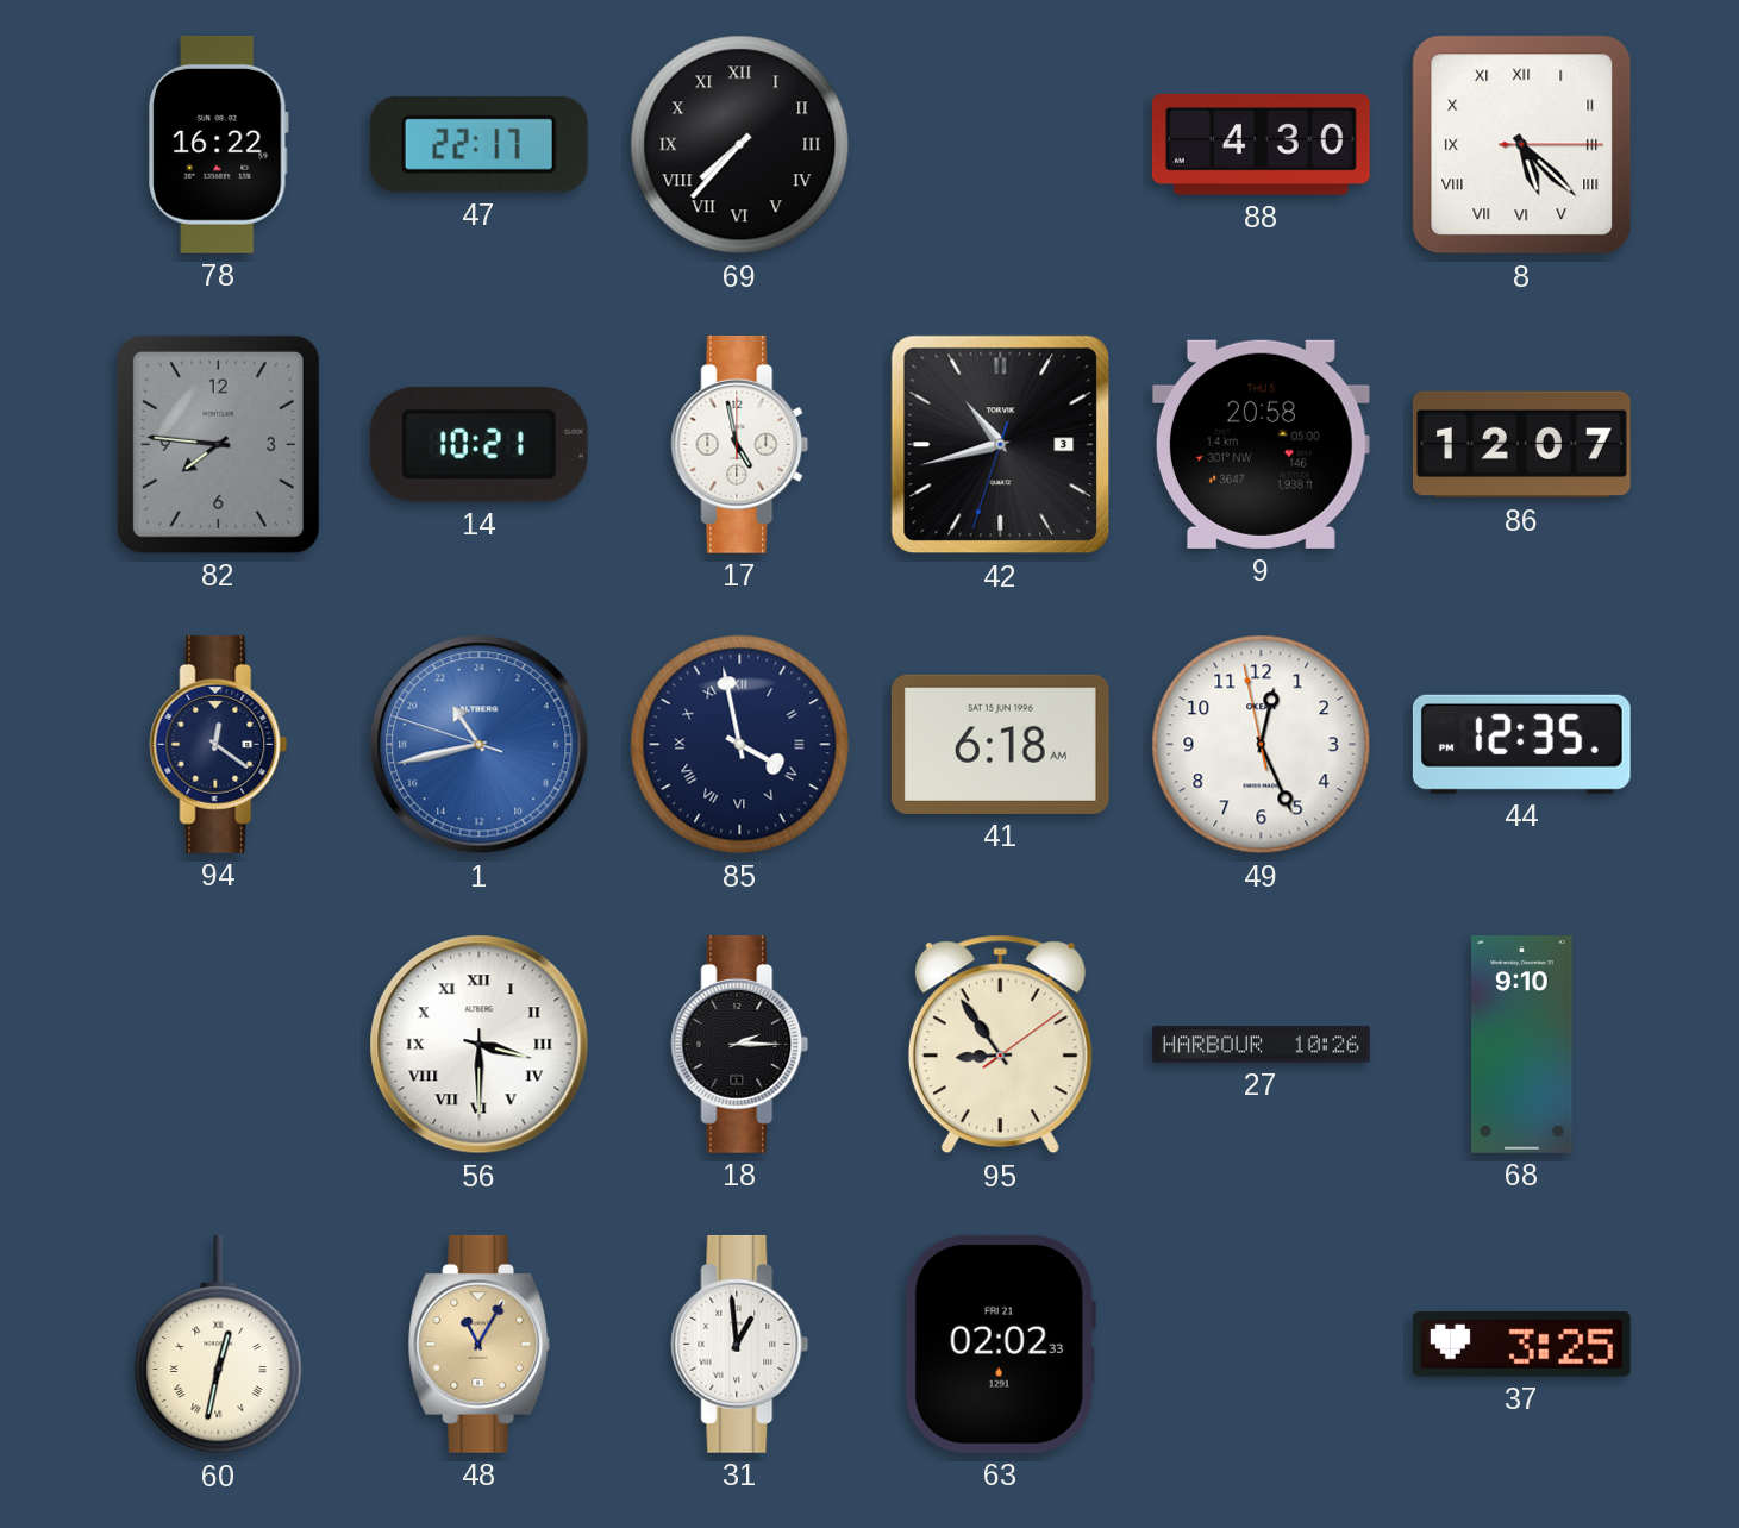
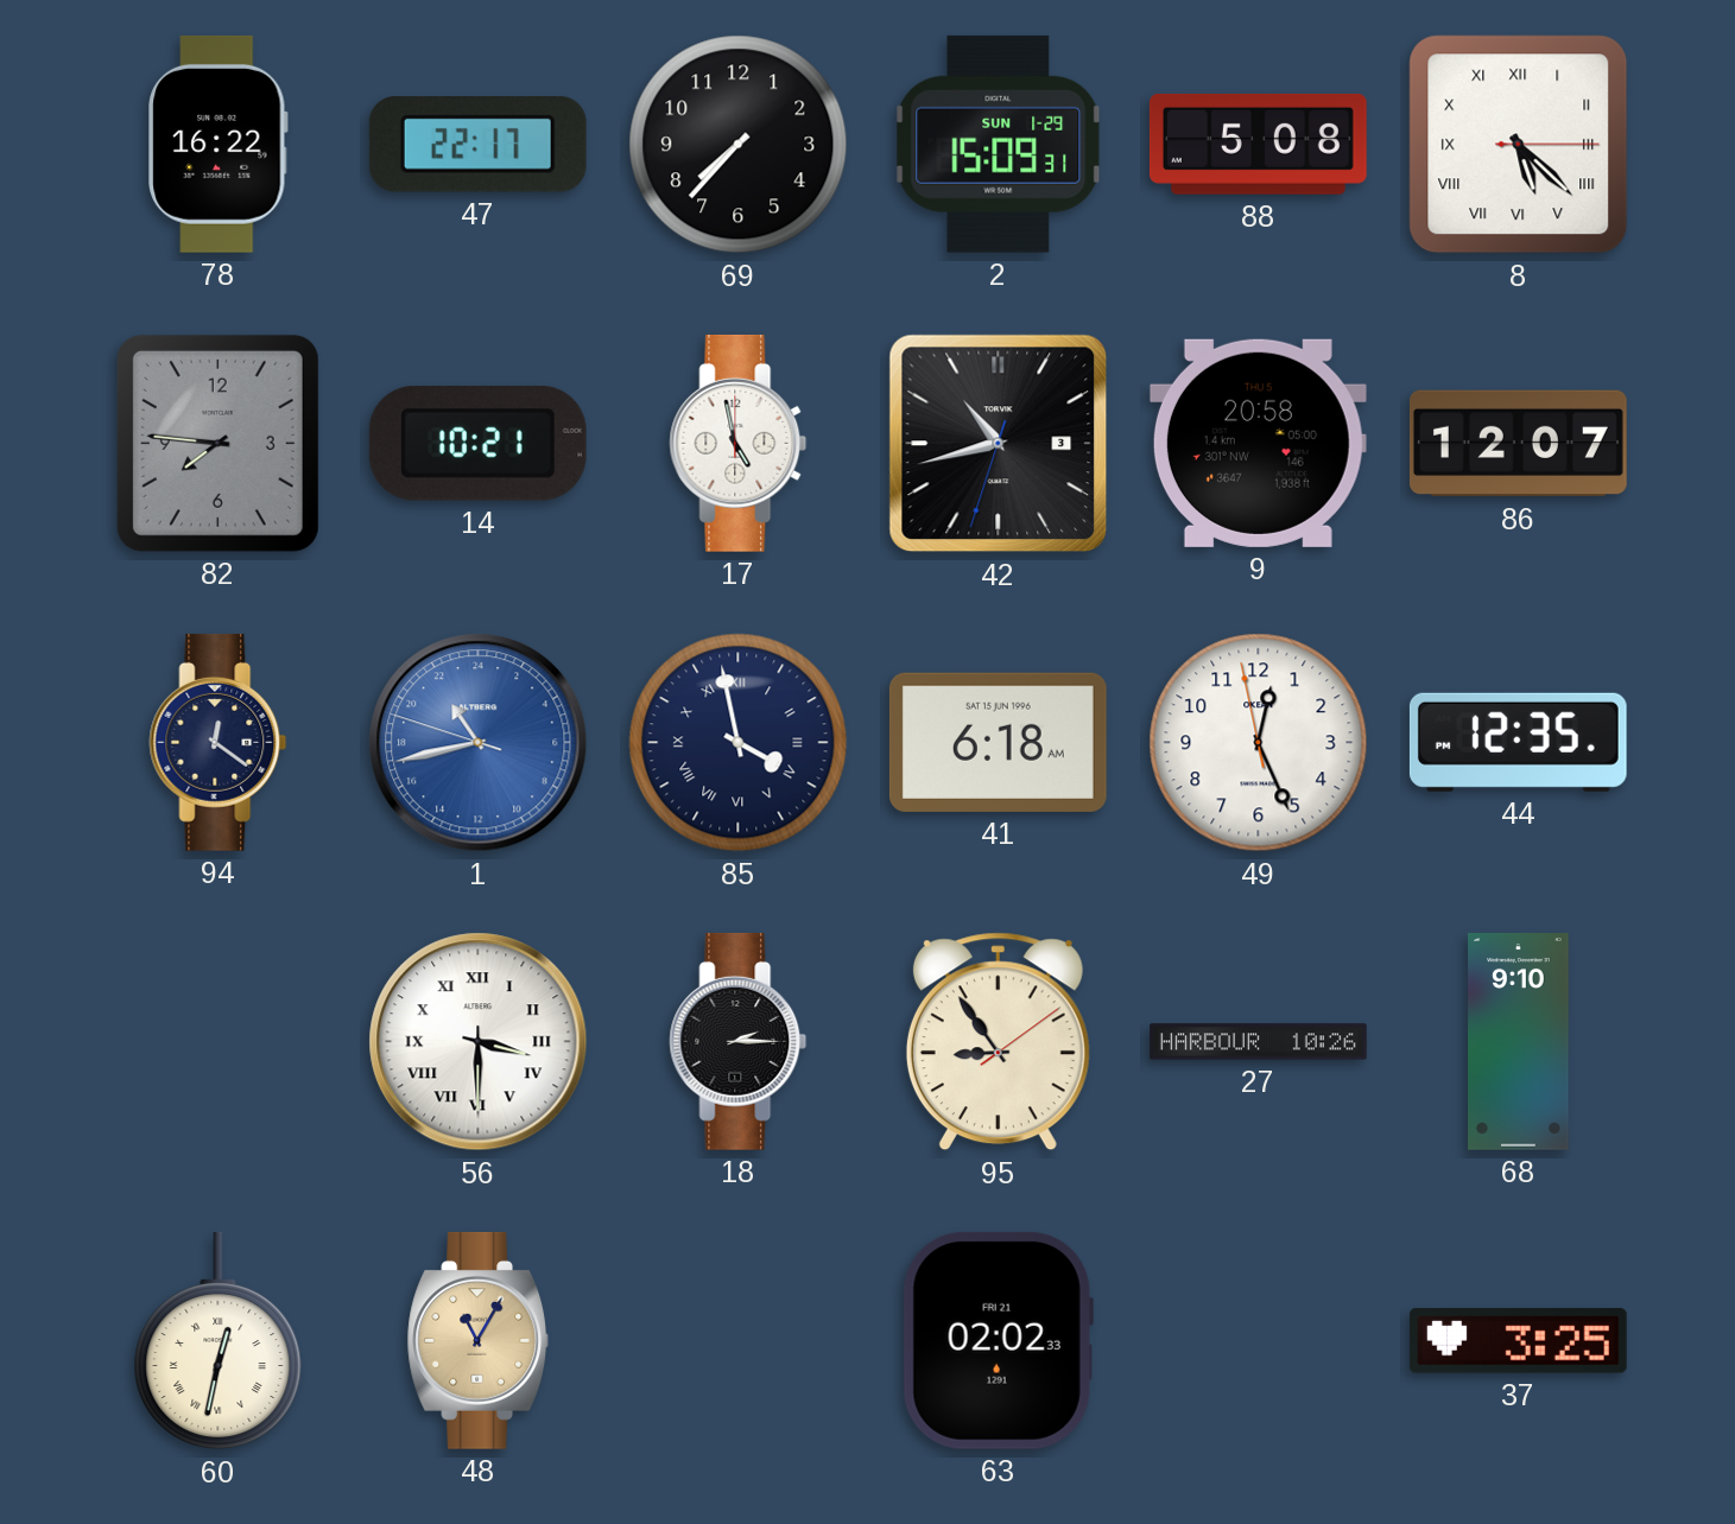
69 numerals: Roman -> Arabic (739, 145)
2: none -> 15:09 (999, 144)
88: 4:30 -> 5:08 (1258, 144)
31: 12:59 -> none (740, 1344)
